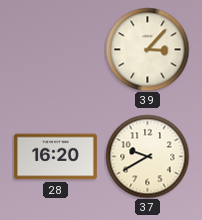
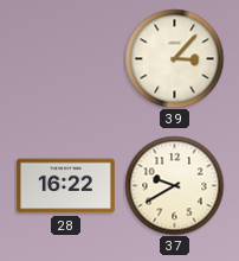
28: 16:20 -> 16:22 (65, 186)
